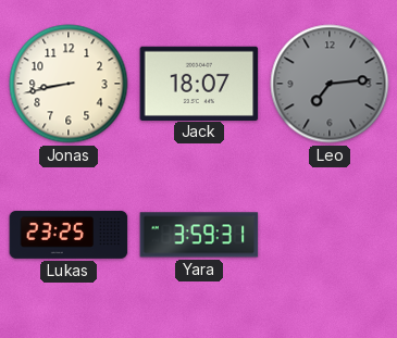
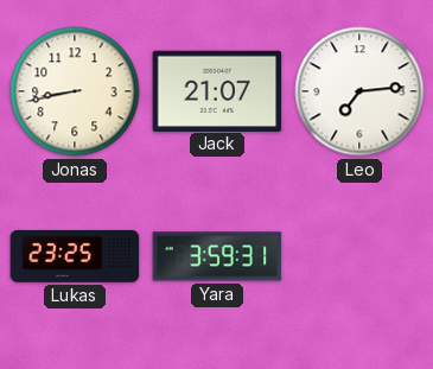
Jack: 18:07 -> 21:07 (217, 90)
Leo dial: grey -> white (359, 91)
